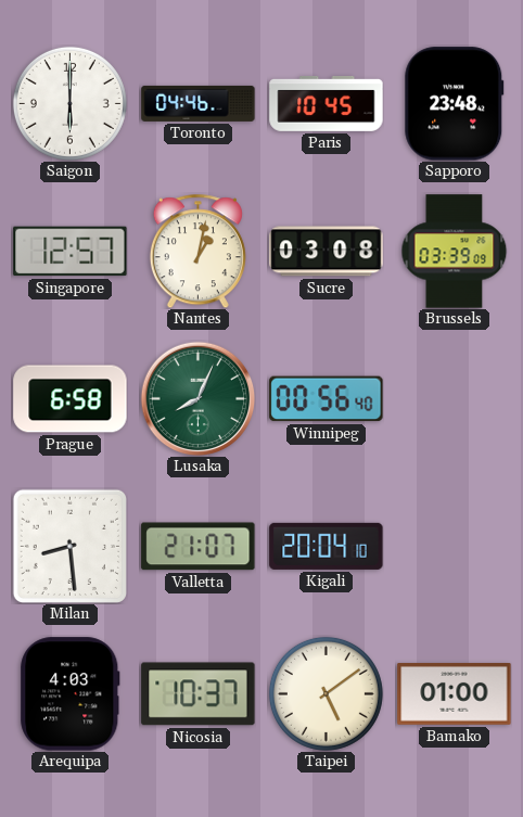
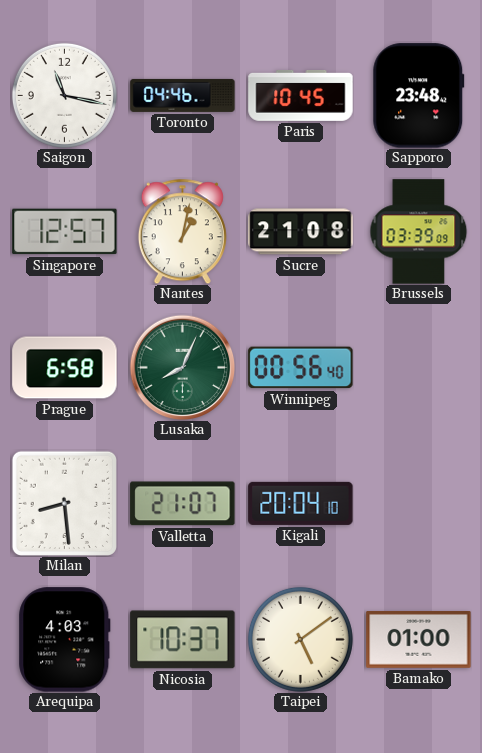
Saigon: 6:00 -> 11:17 (64, 95)
Sucre: 03:08 -> 21:08 (301, 232)
